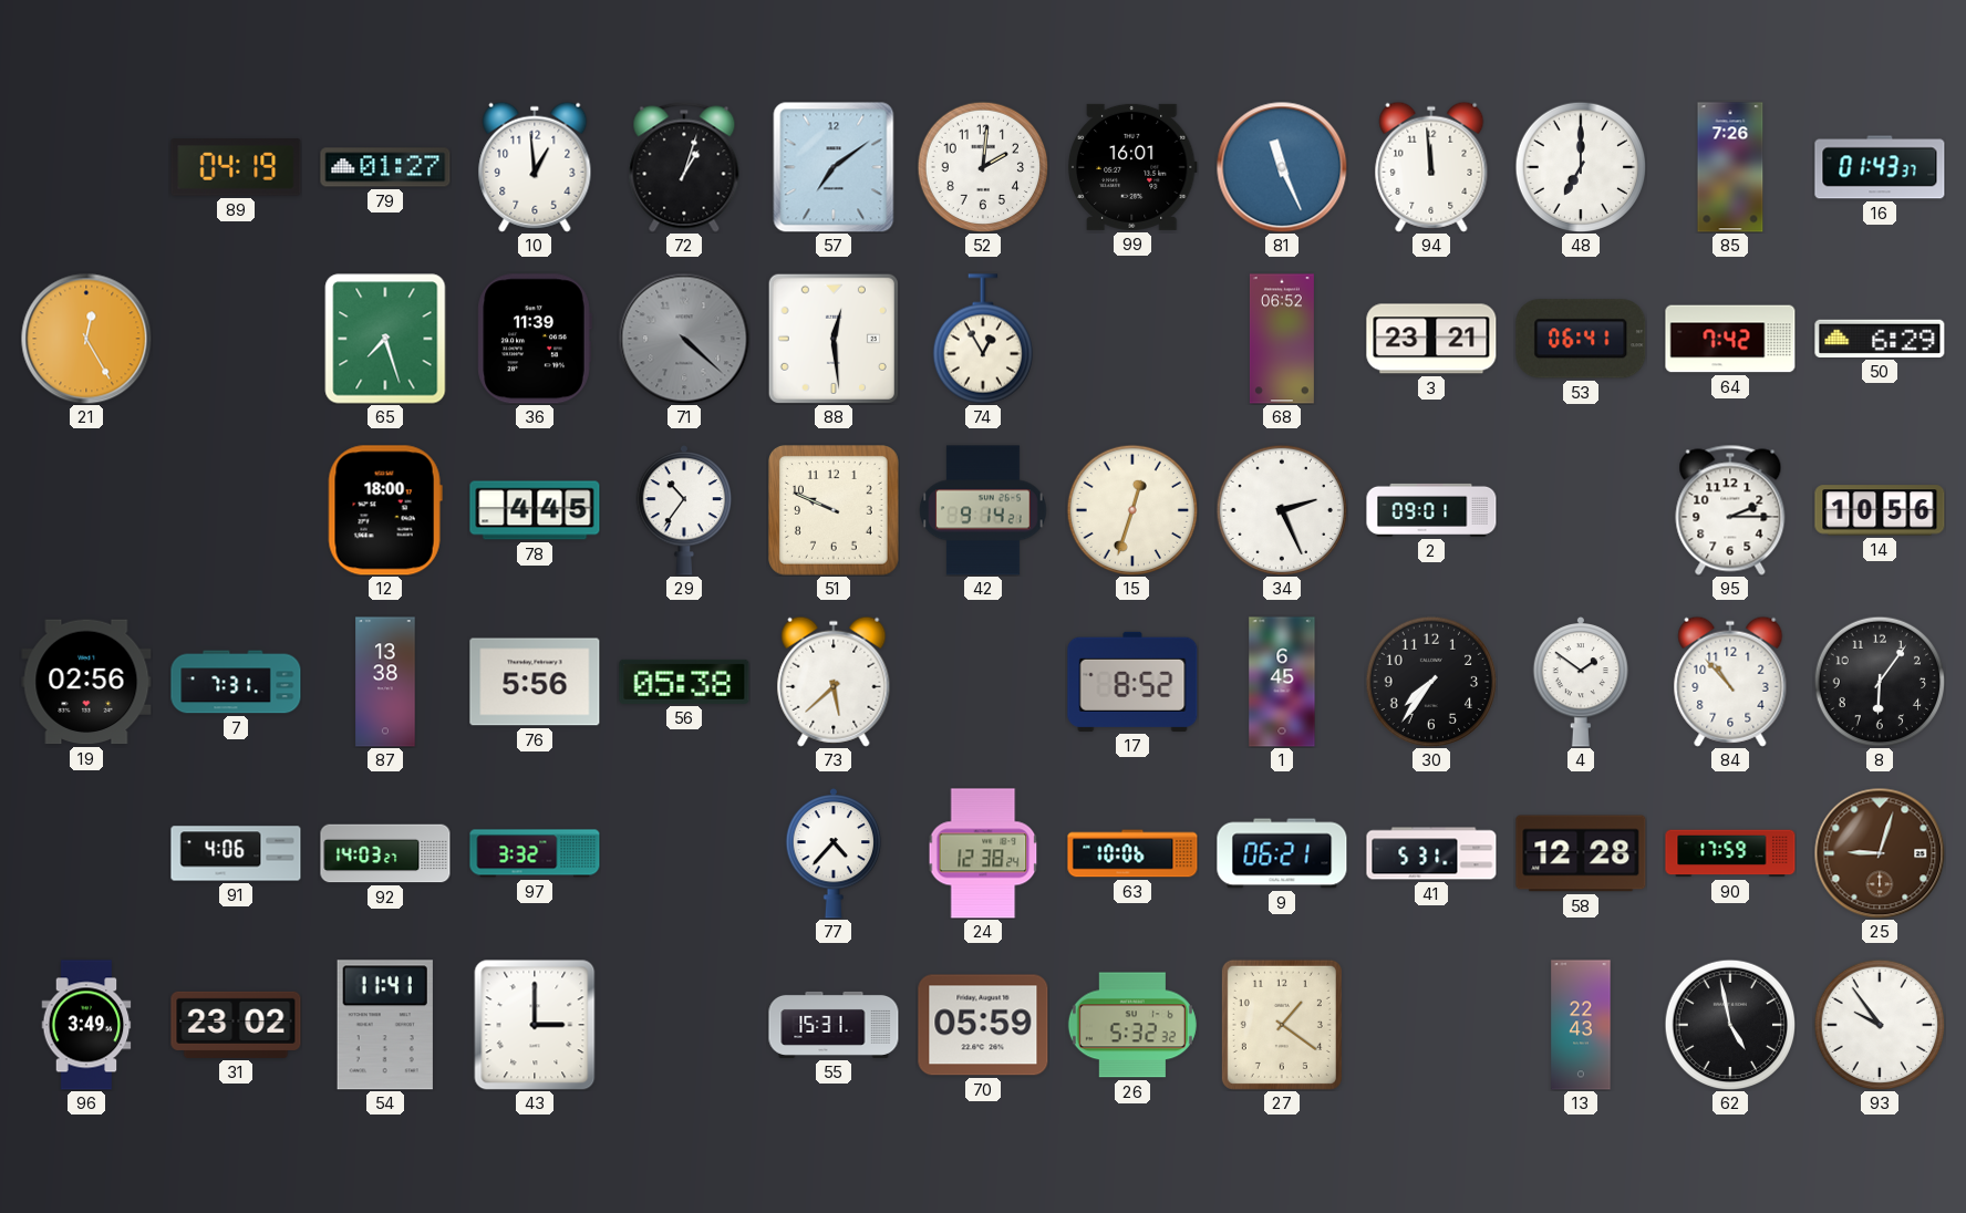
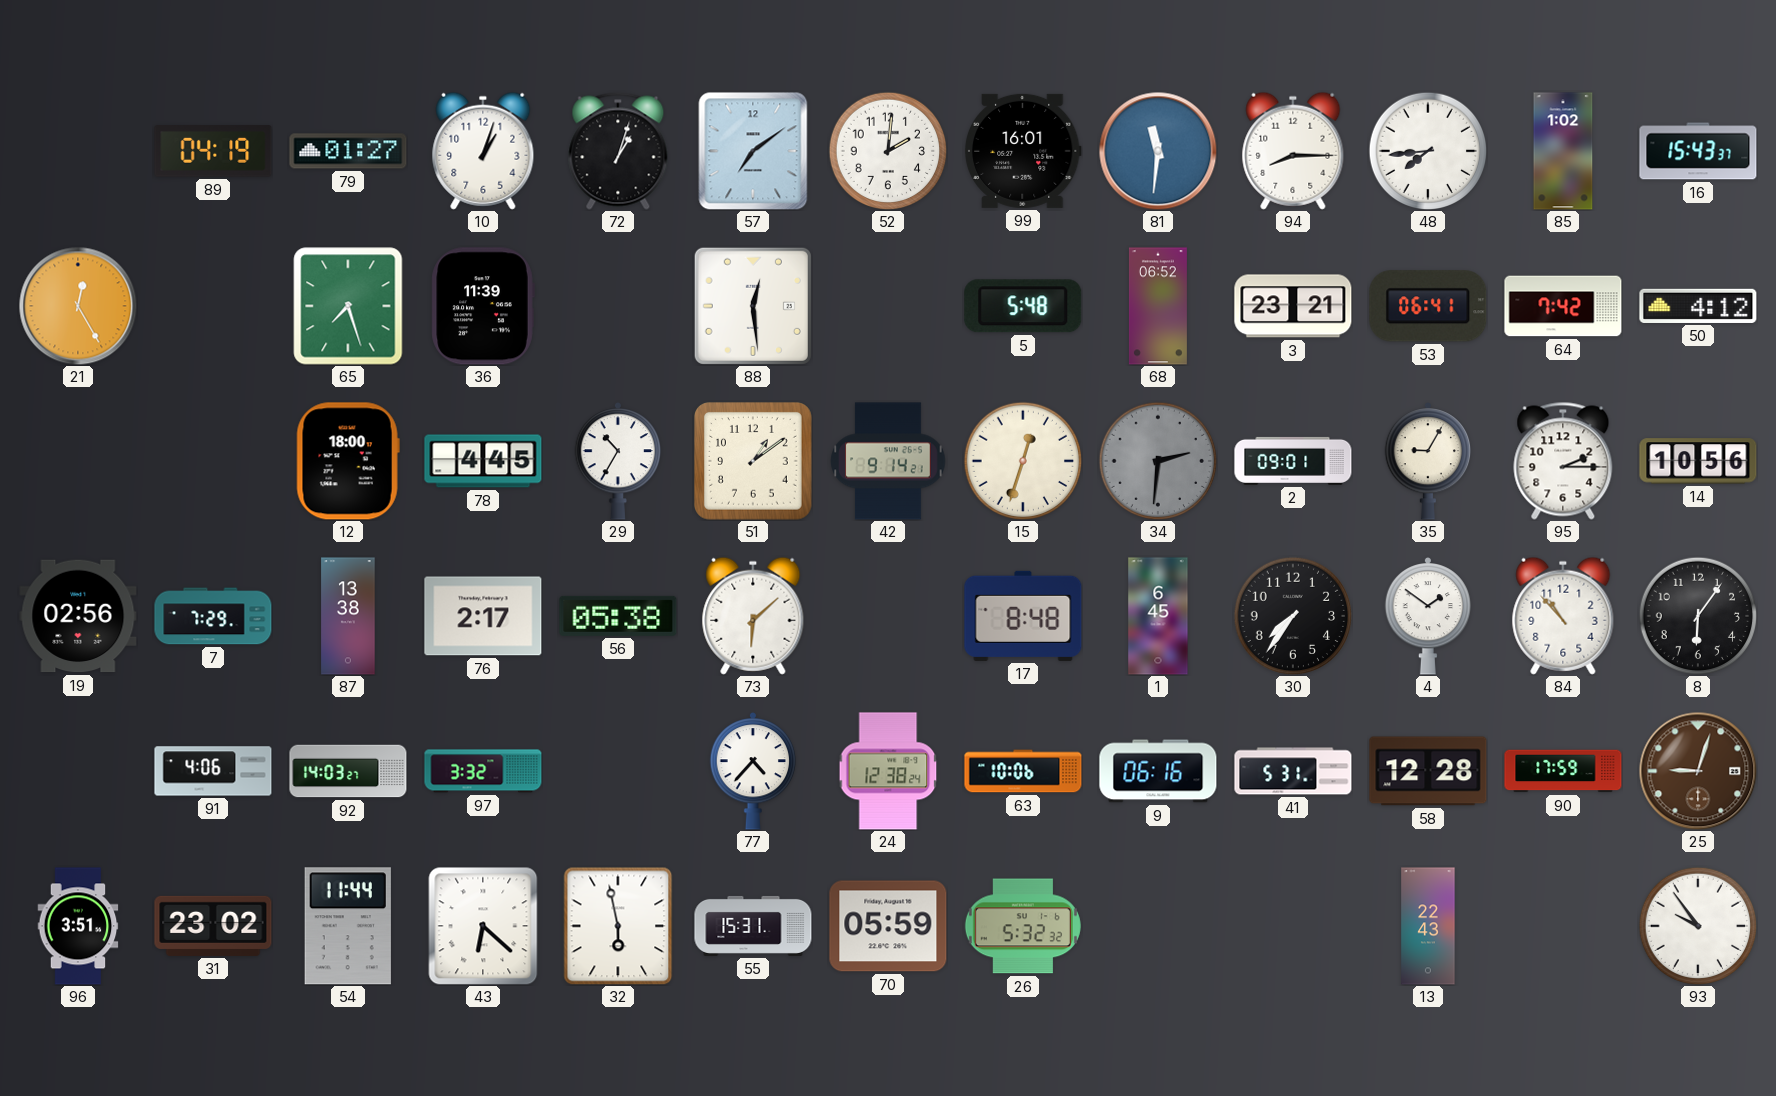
10: 12:59 -> 1:03 (483, 151)
81: 11:26 -> 11:31 (1158, 151)
94: 11:59 -> 8:15 (1293, 151)
48: 7:00 -> 7:44 (1428, 151)
85: 7:26 -> 1:02 (1563, 151)
16: 01:43 -> 15:43 (1698, 151)
71: 4:22 -> none (684, 339)
74: 12:55 -> none (982, 339)
5: none -> 5:48 (1023, 306)
50: 6:29 -> 4:12 (1698, 306)
29: 10:36 -> 10:35 (618, 461)
51: 9:49 -> 1:09 (754, 462)
34: 2:26 -> 2:31 (1158, 461)
34 dial: white -> grey (1158, 461)
35: none -> 9:05 (1428, 461)
7: 7:31 -> 7:29 (213, 616)
76: 5:56 -> 2:17 (483, 616)
73: 5:38 -> 6:08 (753, 616)
17: 8:52 -> 8:48 (1023, 616)
9: 06:21 -> 06:16 (1158, 771)
96: 3:49 -> 3:51 (78, 926)
54: 11:41 -> 11:44 (348, 926)
43: 3:00 -> 6:22 (483, 926)
32: none -> 5:58 (618, 926)
27: 1:21 -> none (1282, 1025)
62: 4:58 -> none (1730, 1025)
